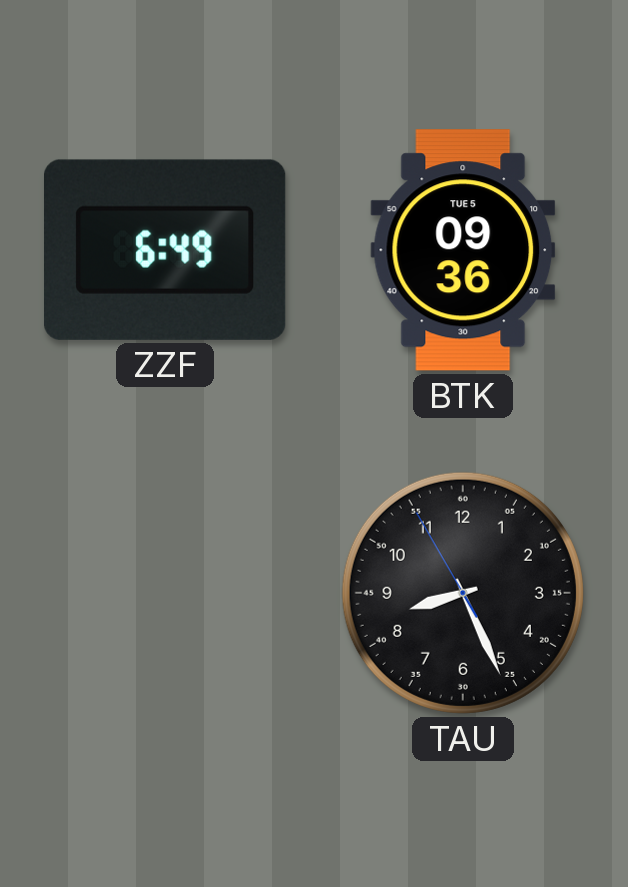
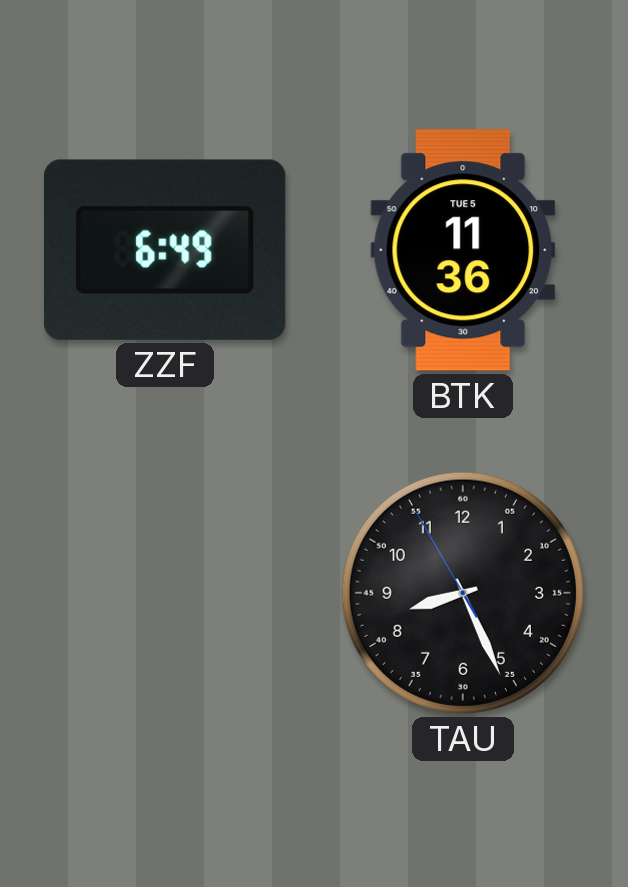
BTK: 09:36 -> 11:36 (463, 250)
